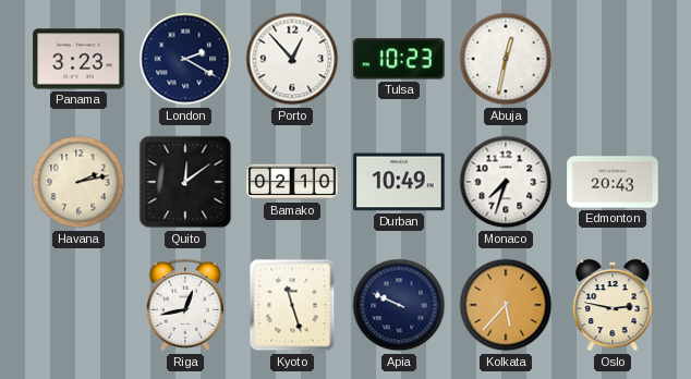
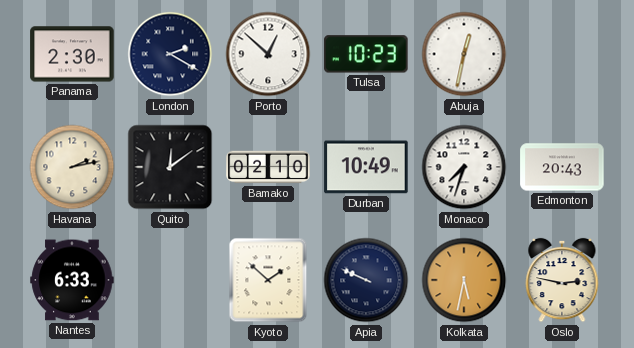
Panama: 3:23 -> 2:30 (72, 54)
Porto: 12:53 -> 12:52 (268, 54)
Nantes: none -> 6:33 (72, 280)
Riga: 12:43 -> none (185, 305)
Kyoto: 11:27 -> 1:52 (268, 280)
Kolkata: 5:37 -> 5:32 (464, 280)
